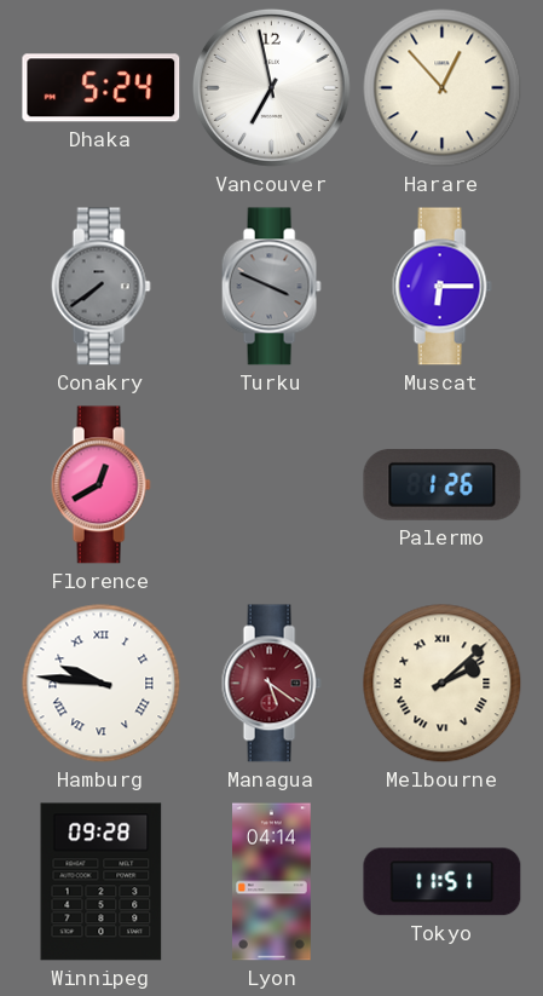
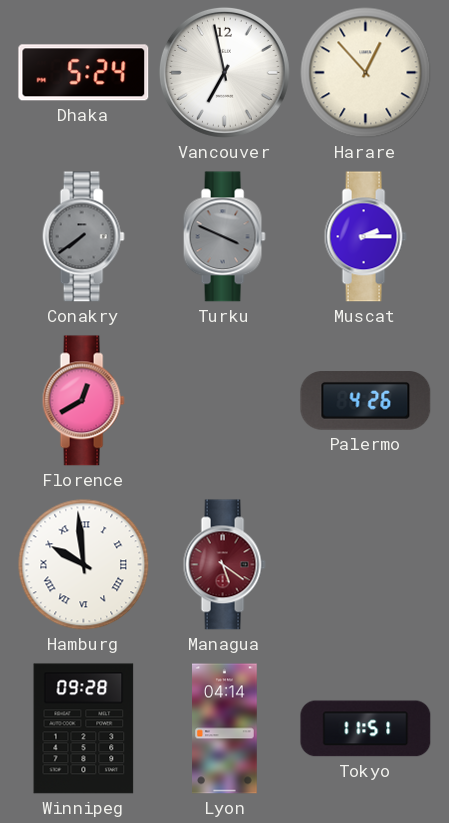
Muscat: 6:15 -> 2:15 (365, 237)
Palermo: 1:26 -> 4:26 (366, 401)
Hamburg: 9:46 -> 9:59 (84, 565)
Melbourne: 2:08 -> none (443, 684)
